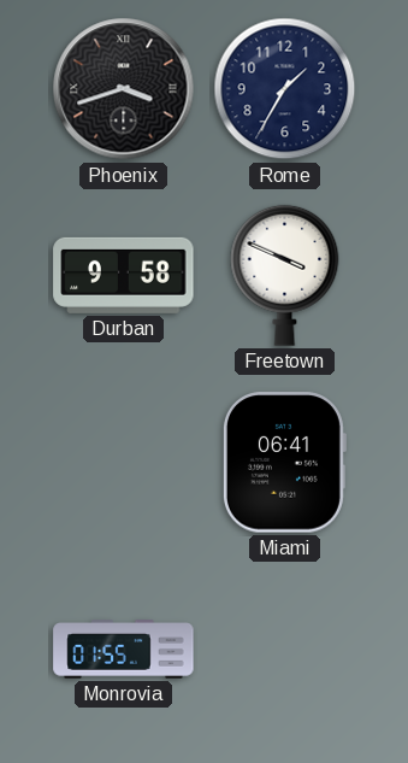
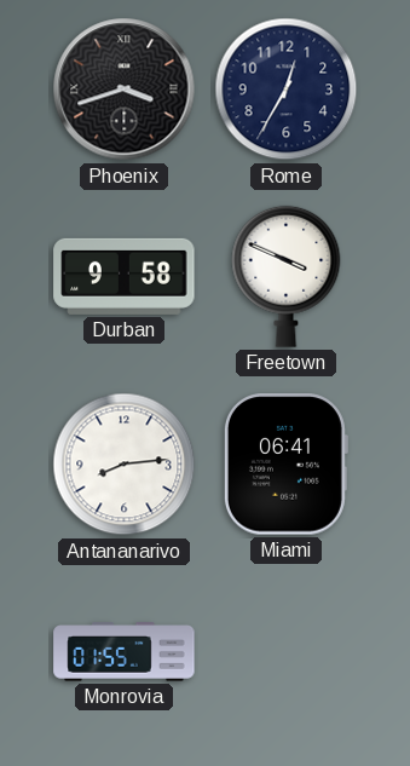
Rome: 1:35 -> 12:35 (287, 90)
Antananarivo: none -> 8:14 (125, 465)
